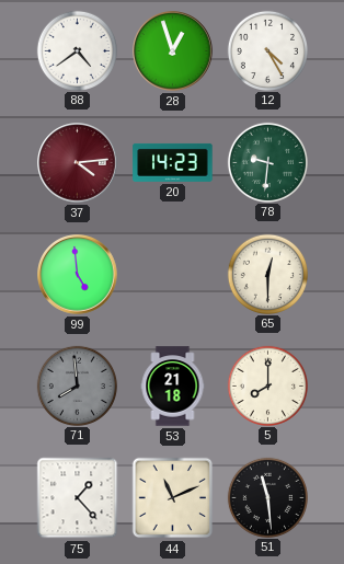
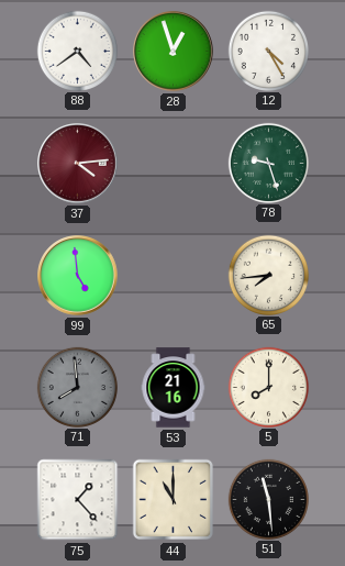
20: 14:23 -> none (173, 162)
78: 9:31 -> 9:27 (268, 163)
65: 12:30 -> 7:44 (268, 275)
53: 21:18 -> 21:16 (174, 388)
44: 11:11 -> 11:00 (174, 500)
